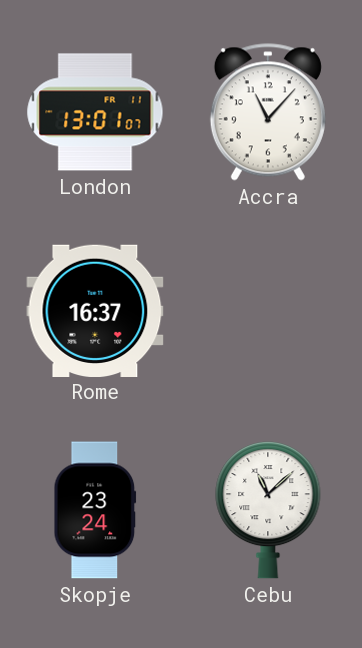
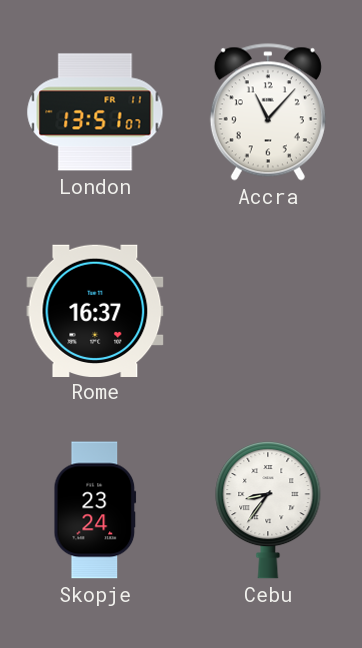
London: 13:01 -> 13:51 (95, 112)
Cebu: 11:08 -> 8:36 (268, 511)
